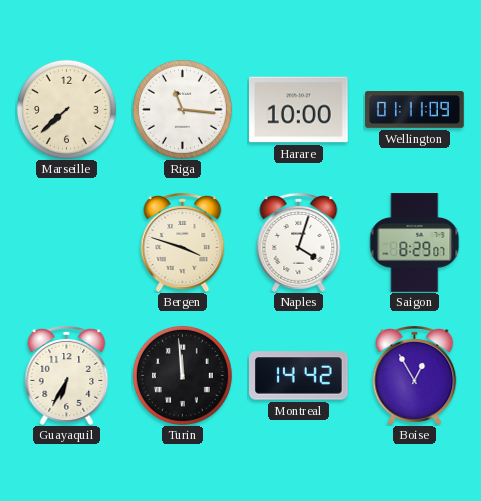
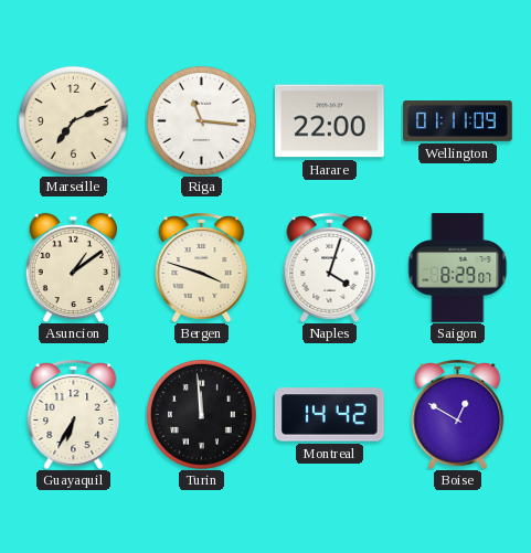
Marseille: 7:38 -> 7:11 (73, 120)
Harare: 10:00 -> 22:00 (330, 121)
Asuncion: none -> 1:09 (73, 267)
Boise: 12:55 -> 12:50 (458, 415)
